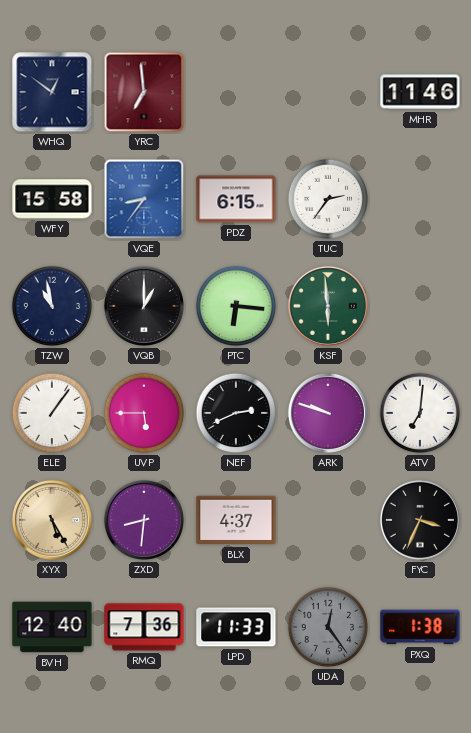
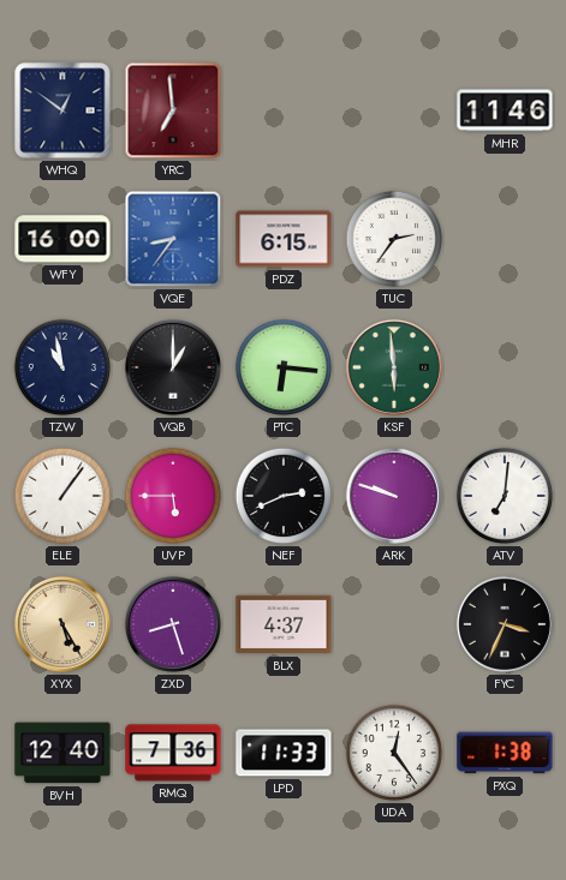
WFY: 15:58 -> 16:00 (62, 239)
ZXD: 8:31 -> 8:27 (173, 624)
UDA dial: grey -> white (394, 753)
